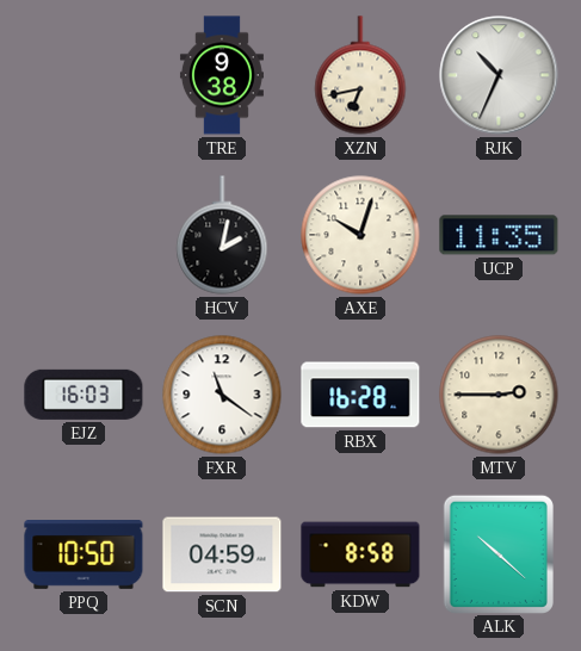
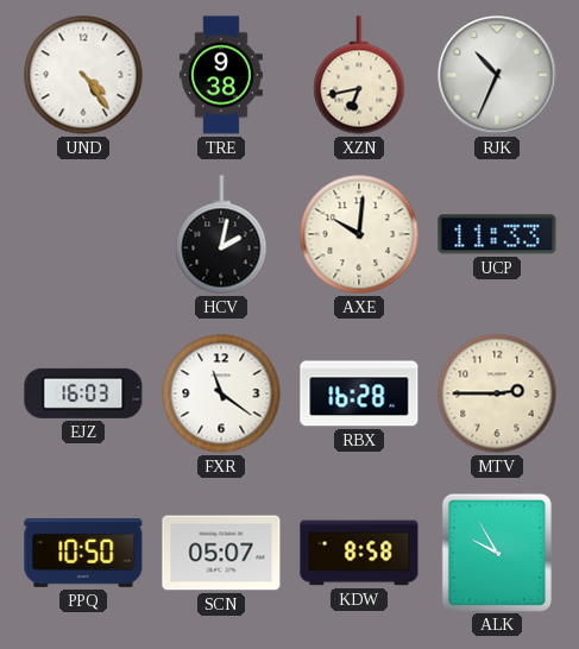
UND: none -> 4:24 (83, 75)
AXE: 10:03 -> 10:01 (359, 234)
UCP: 11:35 -> 11:33 (497, 234)
SCN: 04:59 -> 05:07 (221, 553)
ALK: 10:22 -> 9:55 (496, 552)
